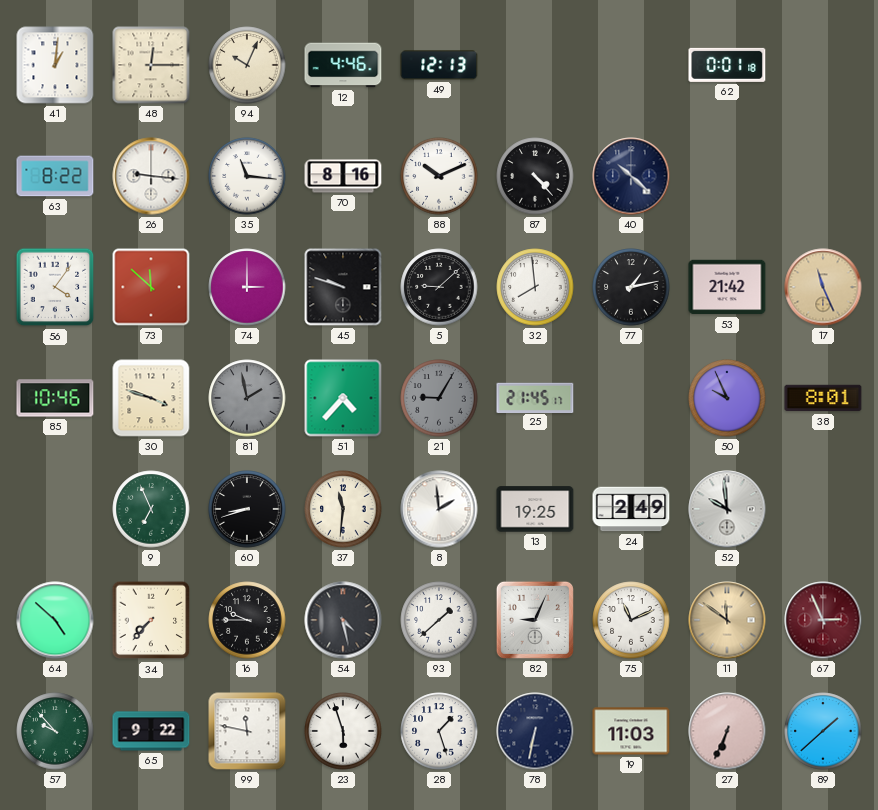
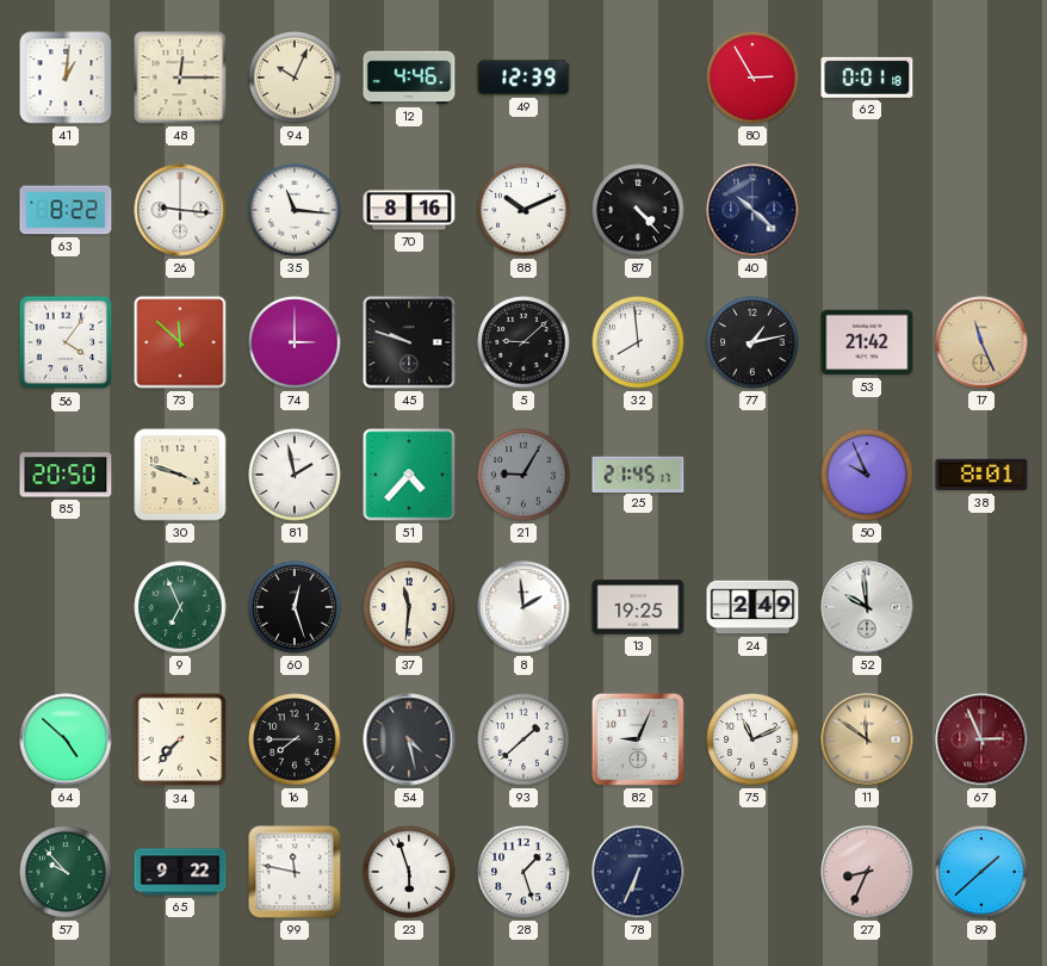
49: 12:13 -> 12:39 (523, 78)
80: none -> 2:55 (752, 78)
85: 10:46 -> 20:50 (66, 475)
81 dial: grey -> white (295, 475)
60: 8:42 -> 12:27 (295, 607)
16: 9:45 -> 7:45 (295, 739)
78: 6:32 -> 6:34 (638, 872)
19: 11:03 -> none (631, 731)
27: 6:34 -> 8:34 (867, 872)
